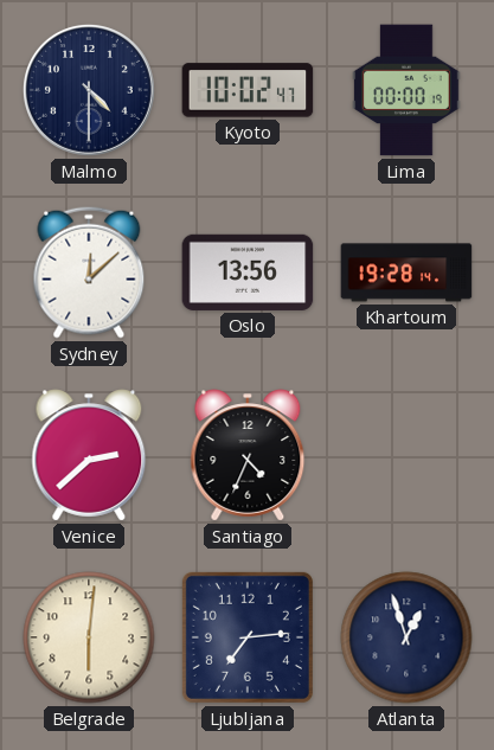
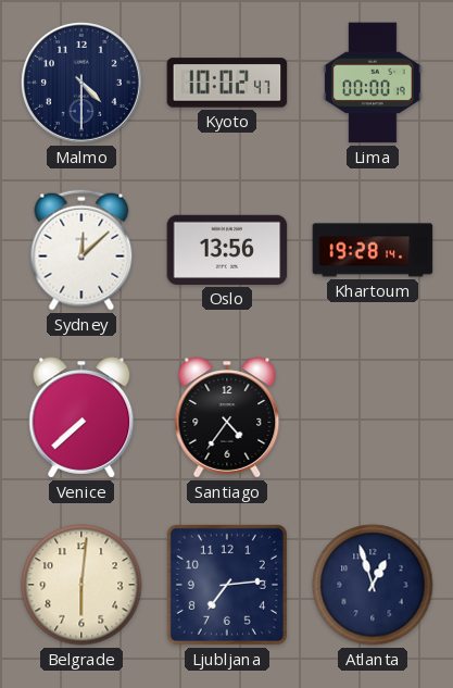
Venice: 2:38 -> 7:38 (81, 417)
Santiago: 4:34 -> 4:36 (227, 417)
